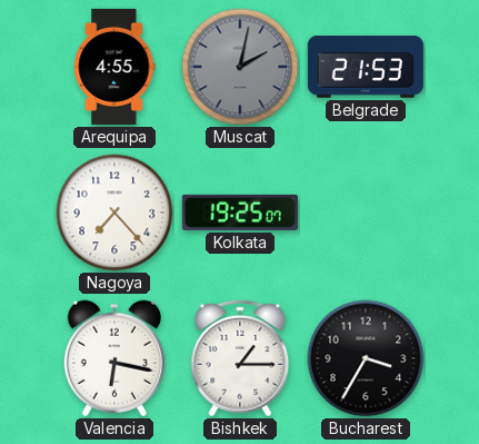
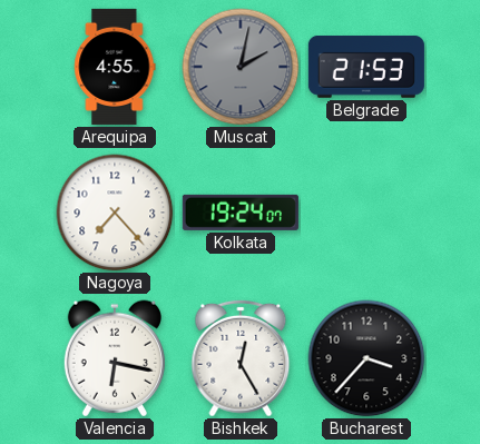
Kolkata: 19:25 -> 19:24 (241, 213)
Bishkek: 1:15 -> 12:25 (241, 358)
Bucharest: 3:35 -> 3:37 (366, 358)
